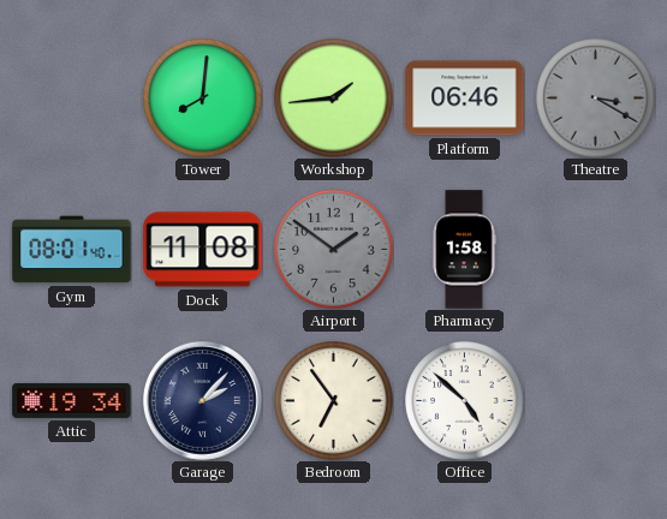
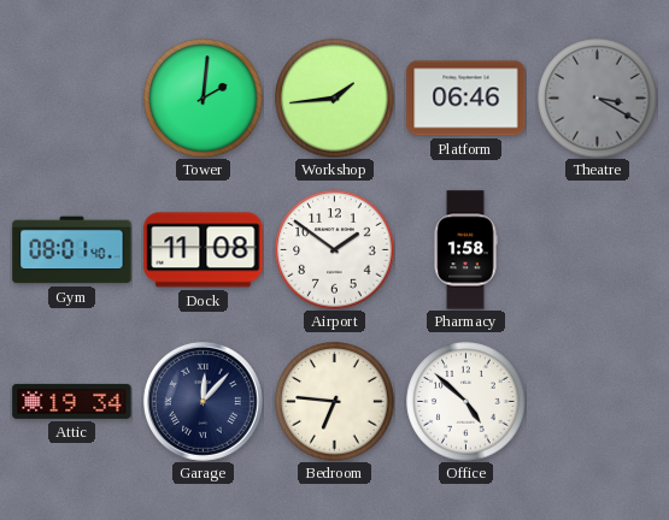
Tower: 8:01 -> 2:01 (204, 99)
Airport dial: grey -> white (335, 250)
Garage: 2:07 -> 12:07 (204, 402)
Bedroom: 6:54 -> 6:46 (335, 402)
